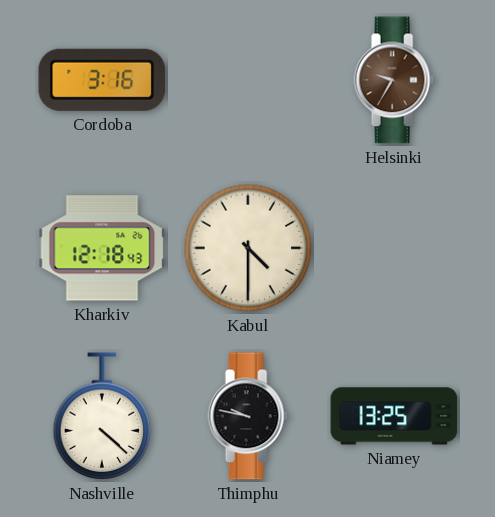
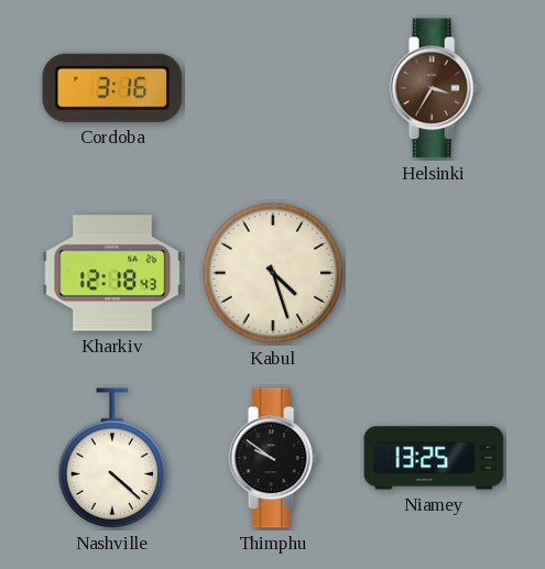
Helsinki: 9:35 -> 3:35 (434, 88)
Kabul: 4:30 -> 4:27 (273, 273)
Thimphu: 9:47 -> 9:51 (273, 458)
